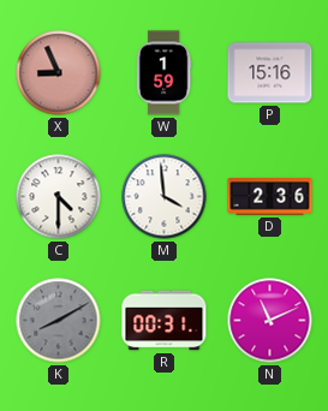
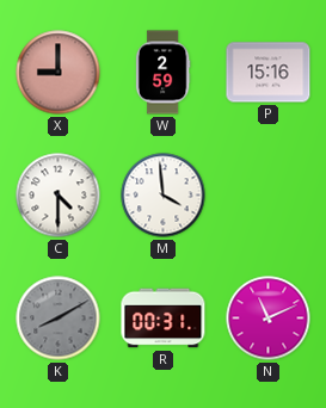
X: 8:56 -> 9:00 (59, 73)
W: 1:59 -> 2:59 (162, 73)
D: 2:36 -> none (270, 197)
